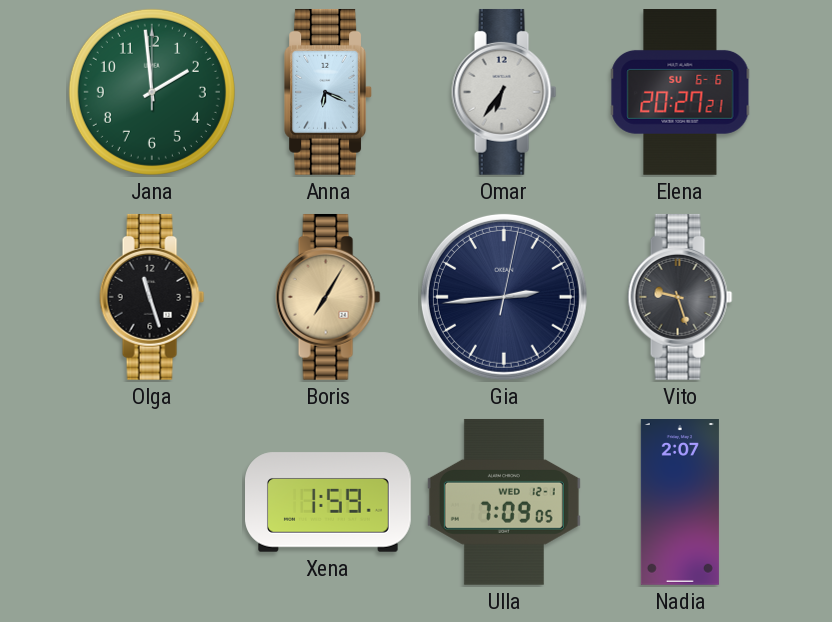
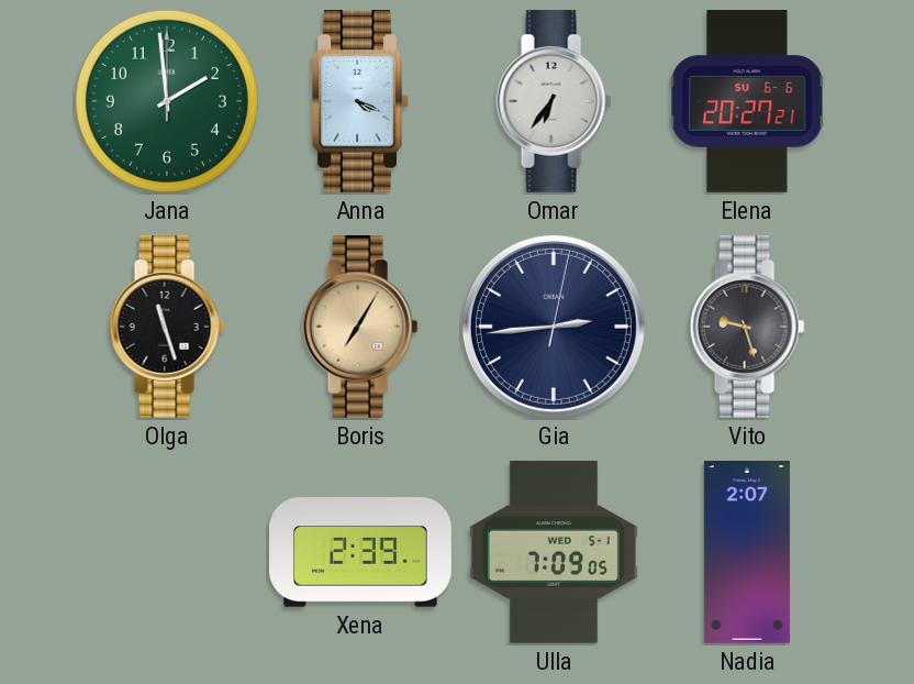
Anna: 6:19 -> 4:19 (360, 101)
Xena: 1:59 -> 2:39 (361, 552)
Ulla date: WED 12-1 -> WED 5-1 (554, 552)
